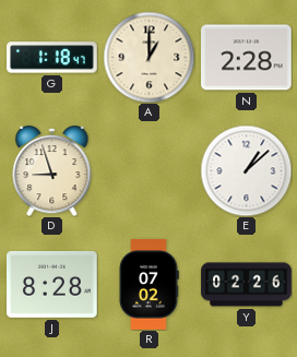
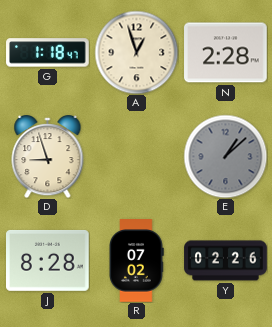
A: 1:00 -> 12:57 (136, 52)
E dial: white -> grey (225, 156)
